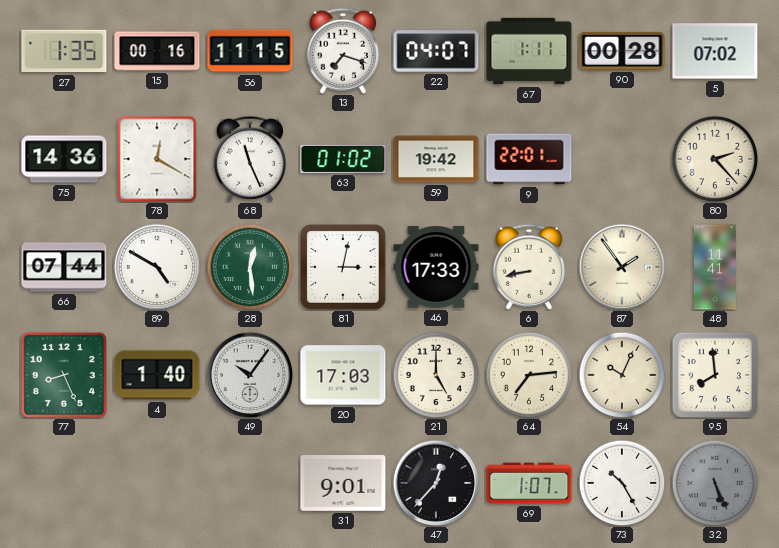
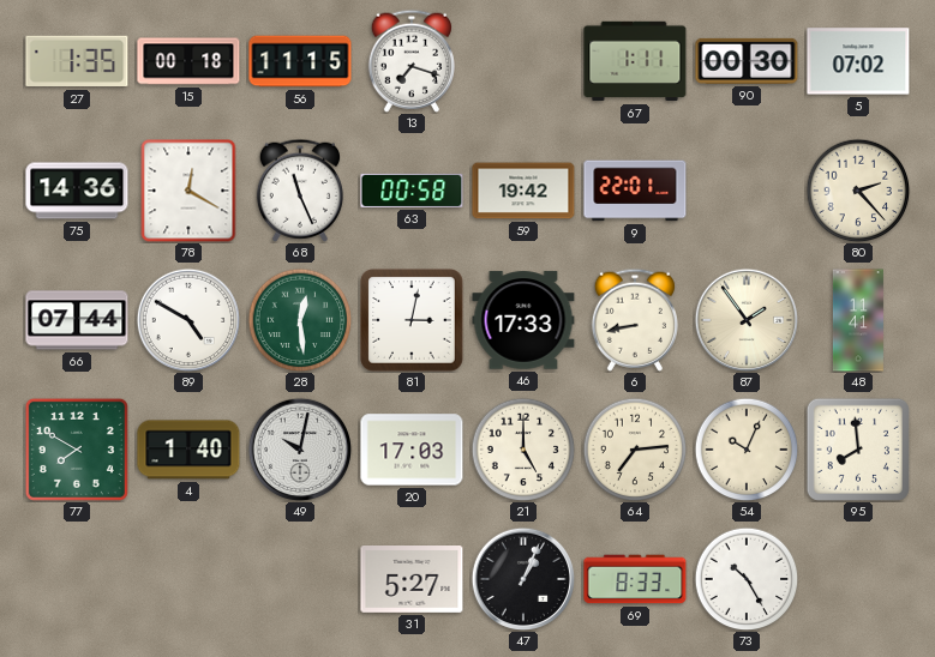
15: 00:16 -> 00:18 (188, 61)
22: 04:07 -> none (436, 51)
90: 00:28 -> 00:30 (747, 61)
63: 01:02 -> 00:58 (412, 191)
77: 8:26 -> 7:50 (77, 450)
49: 10:06 -> 10:02 (299, 448)
31: 9:01 -> 5:27 (412, 580)
47: 12:37 -> 1:04 (522, 578)
69: 1:07 -> 8:33 (635, 579)
32: 5:26 -> none (715, 483)
